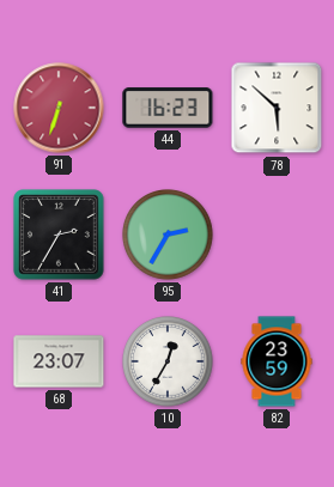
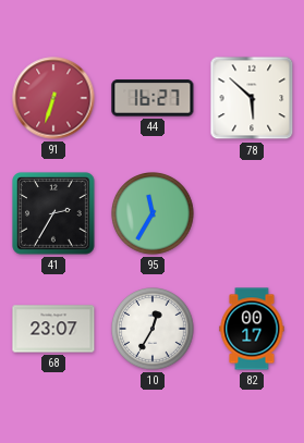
44: 16:23 -> 16:27 (153, 98)
95: 2:35 -> 11:35 (153, 213)
82: 23:59 -> 00:17 (252, 329)
